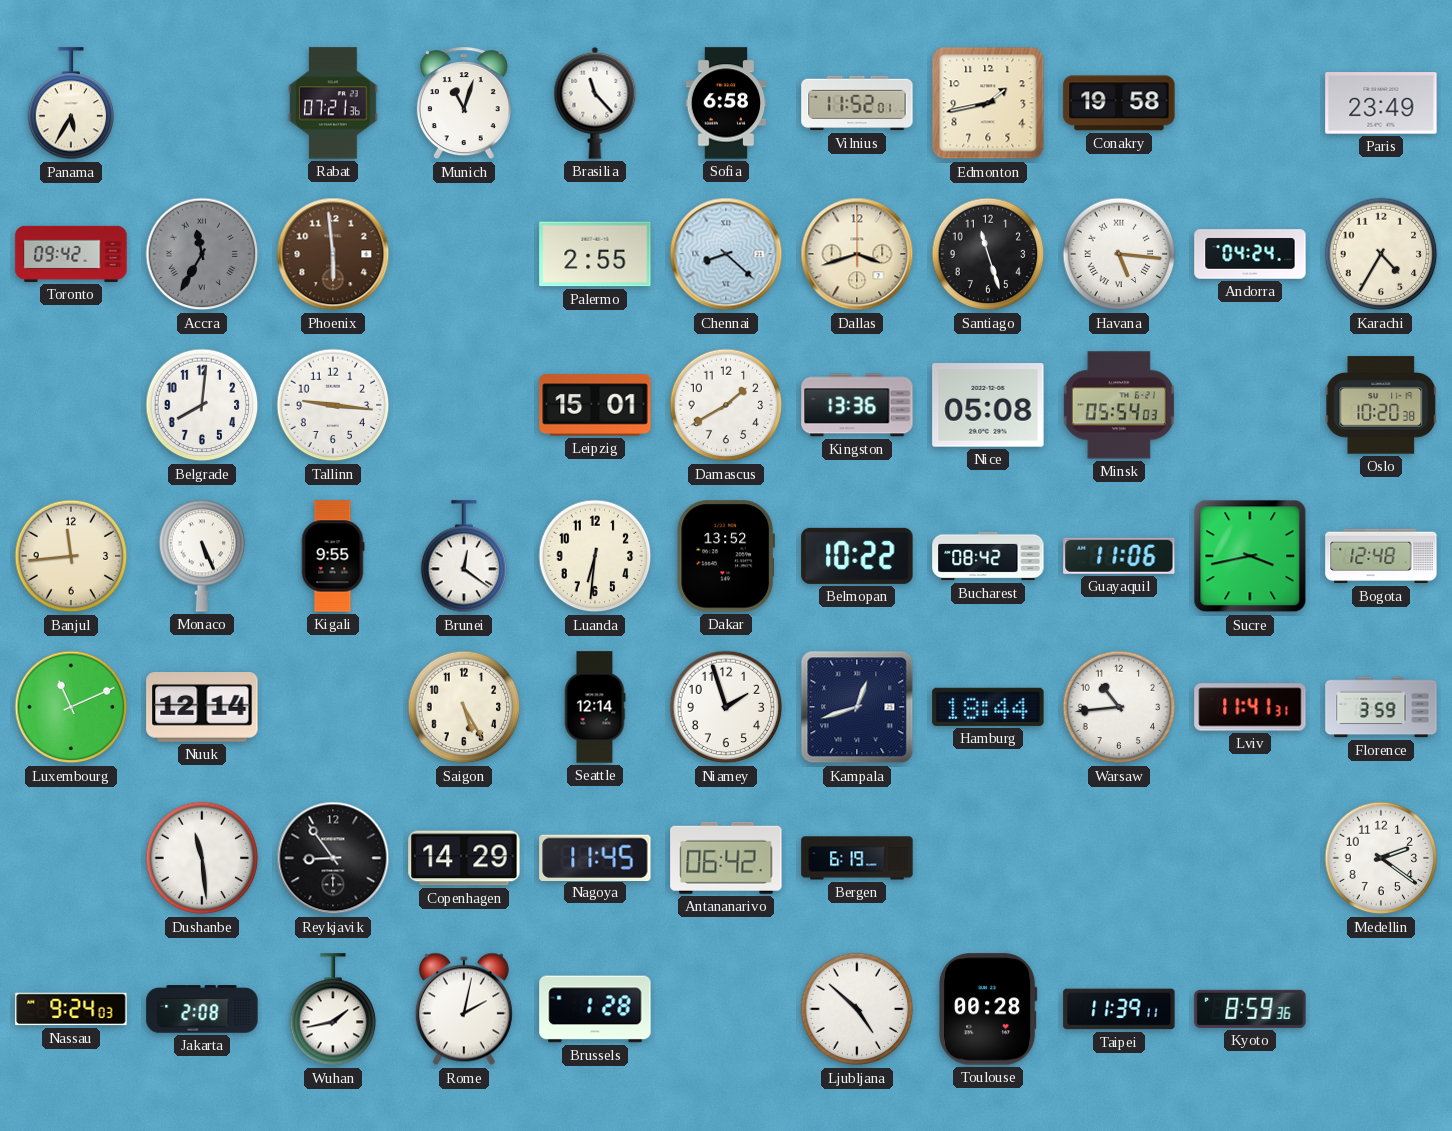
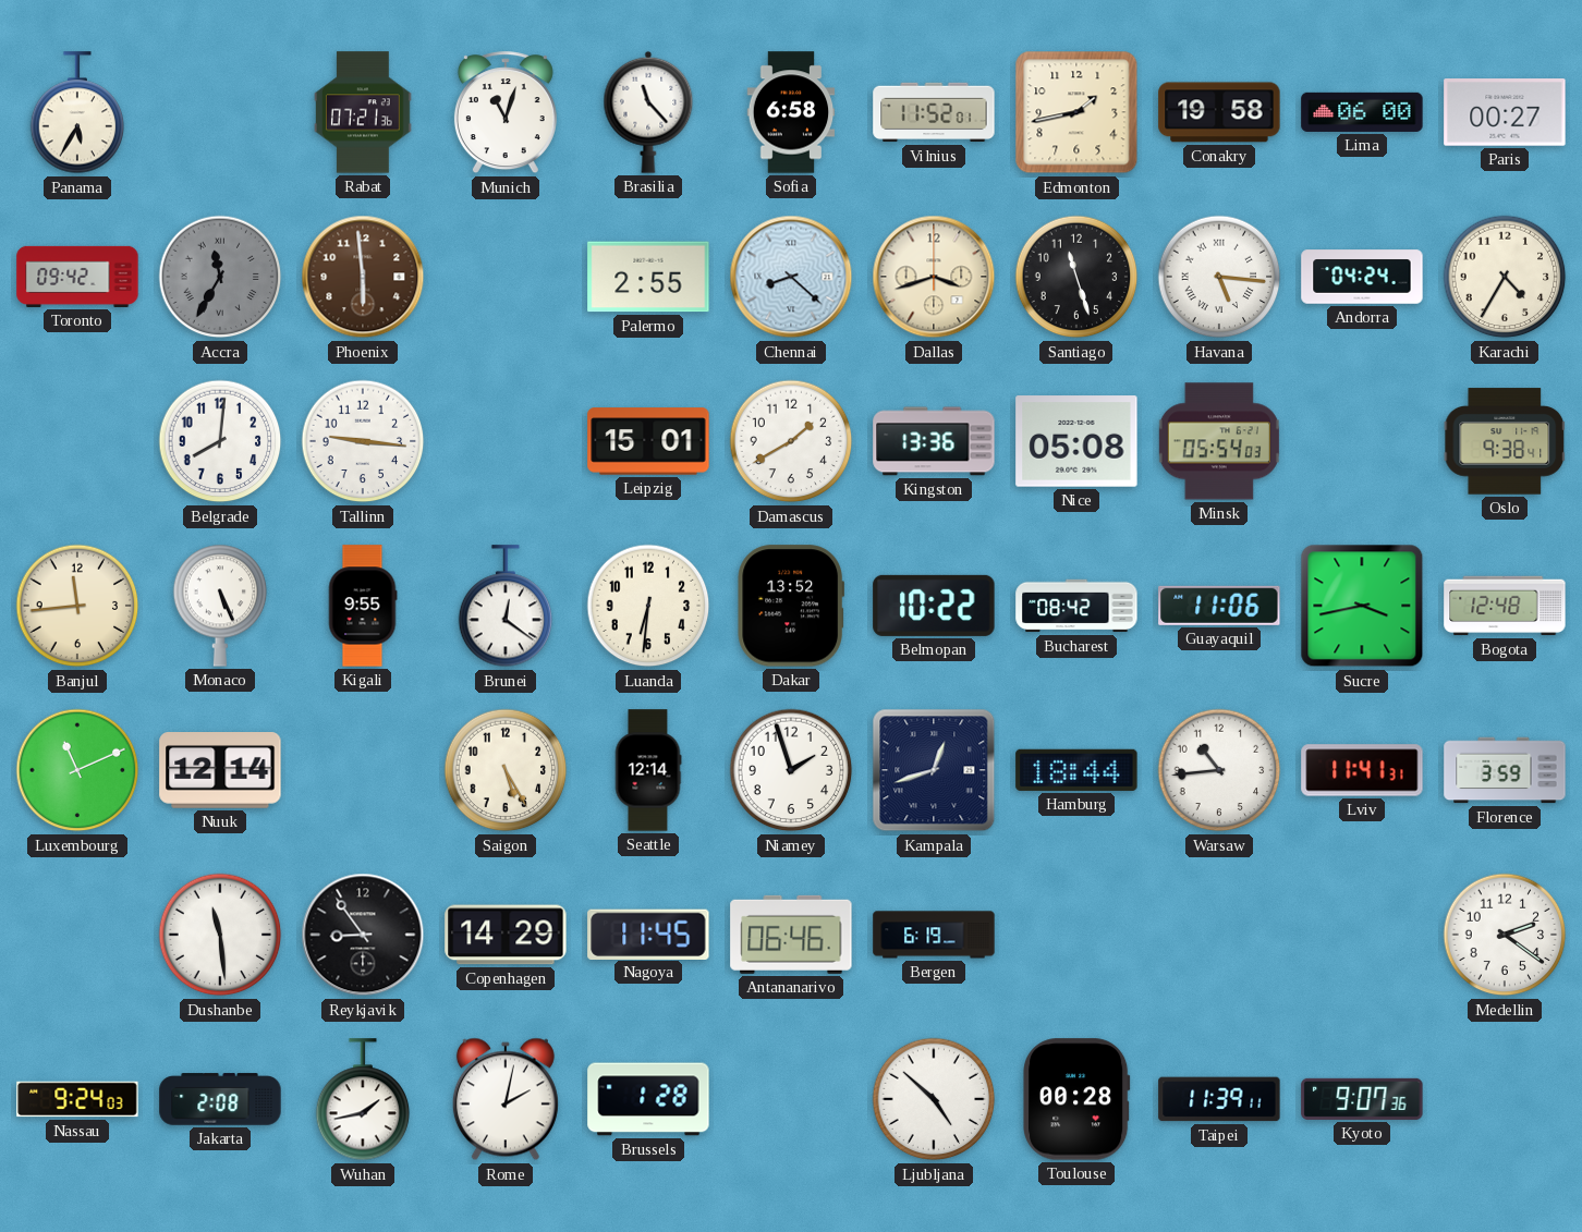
Lima: none -> 06:00 (1362, 112)
Paris: 23:49 -> 00:27 (1505, 112)
Oslo: 10:20 -> 9:38 (1505, 441)
Antananarivo: 06:42 -> 06:46 (791, 935)
Kyoto: 8:59 -> 9:07 (1362, 1099)
